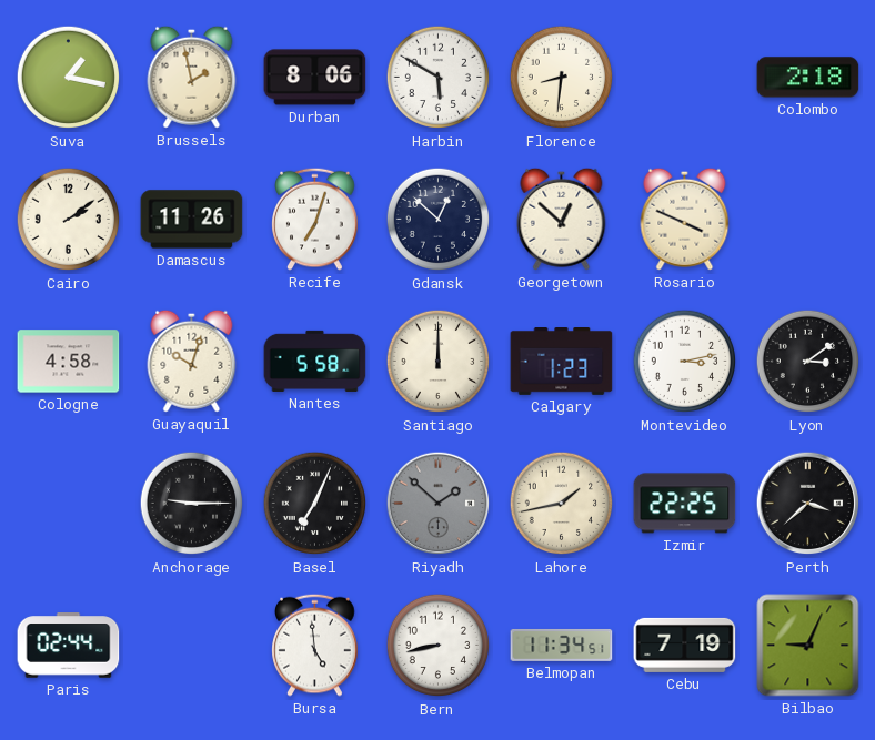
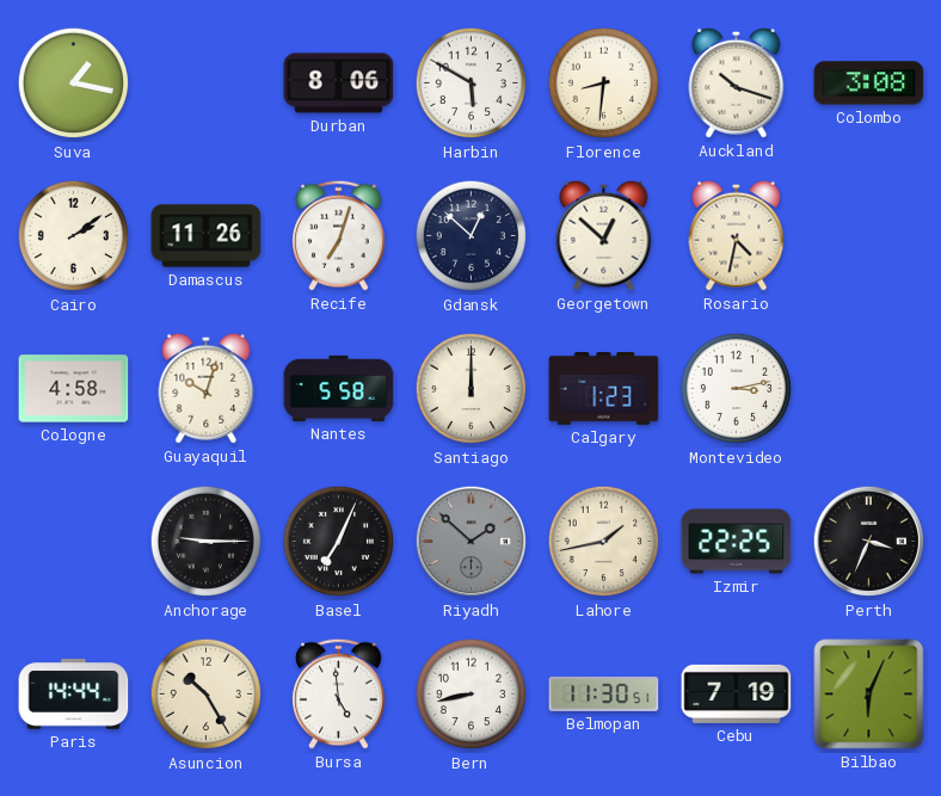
Brussels: 1:58 -> none (192, 77)
Auckland: none -> 10:18 (737, 82)
Colombo: 2:18 -> 3:08 (869, 84)
Rosario: 3:49 -> 4:32 (737, 235)
Lyon: 3:09 -> none (808, 362)
Perth: 3:38 -> 3:34 (869, 542)
Paris: 02:44 -> 14:44 (74, 695)
Asuncion: none -> 10:25 (207, 695)
Belmopan: 11:34 -> 11:30 (604, 693)
Bilbao: 9:04 -> 6:04 (869, 695)
